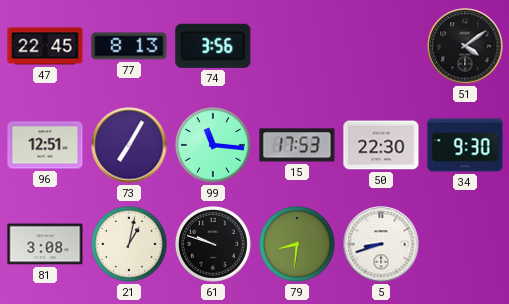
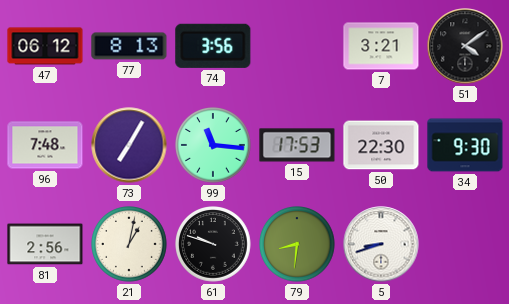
47: 22:45 -> 06:12 (45, 46)
7: none -> 3:21 (381, 46)
96: 12:51 -> 7:48 (45, 145)
81: 3:08 -> 2:56 (45, 244)
